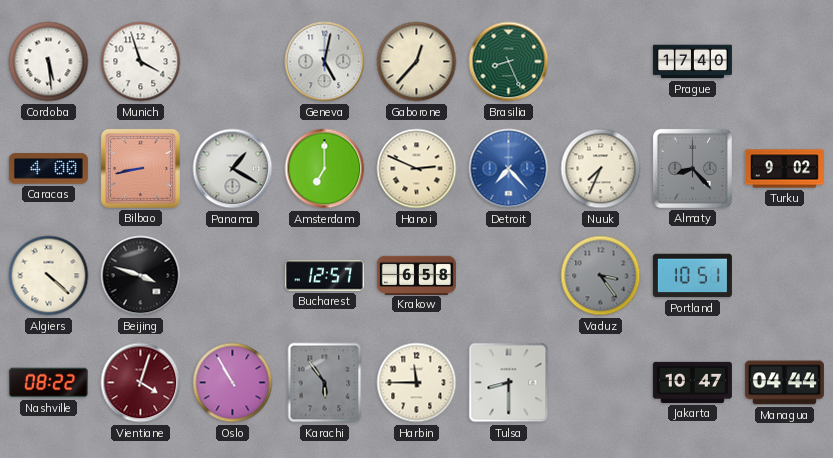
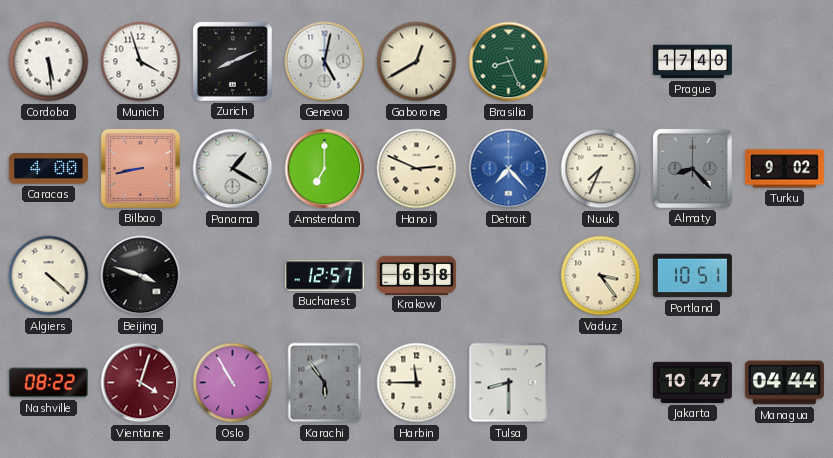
Zurich: none -> 8:11 (232, 61)
Gaborone: 12:37 -> 12:40 (417, 62)
Vaduz dial: grey -> cream (601, 276)
